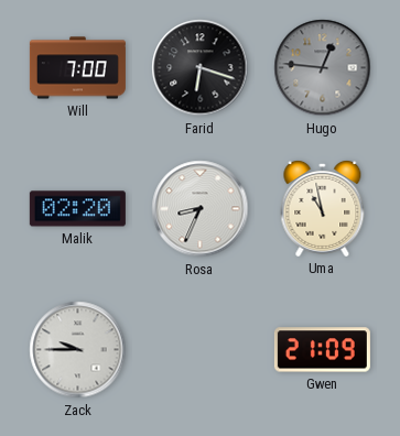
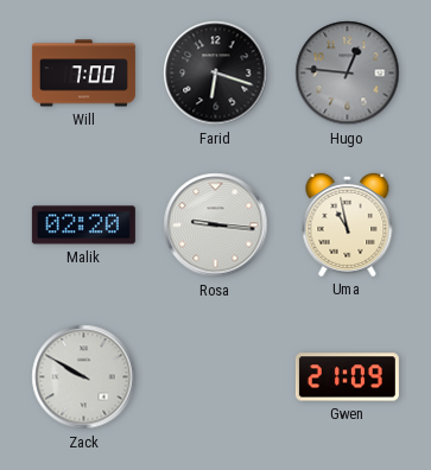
Rosa: 8:34 -> 9:16 (216, 226)
Zack: 9:45 -> 9:50 (84, 377)
